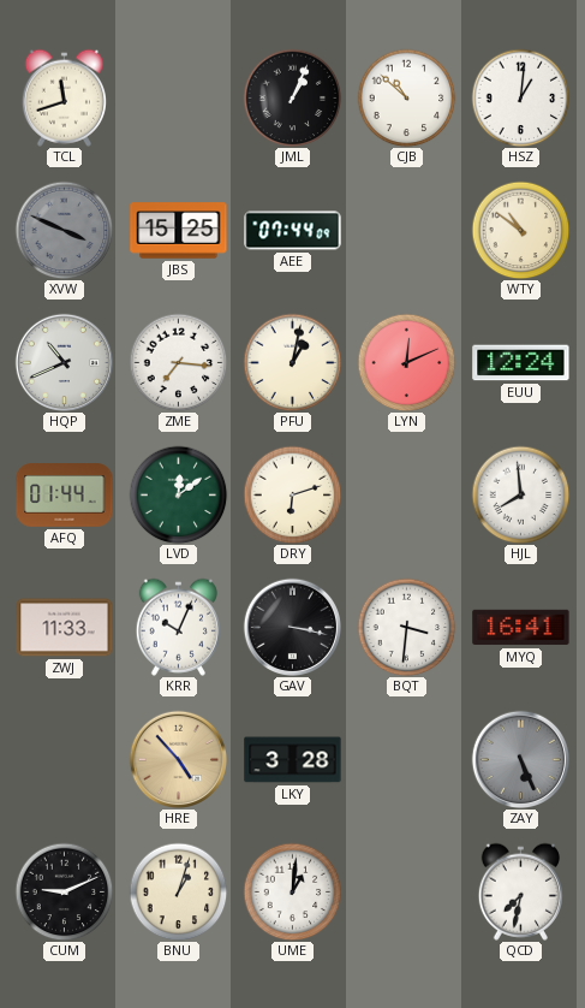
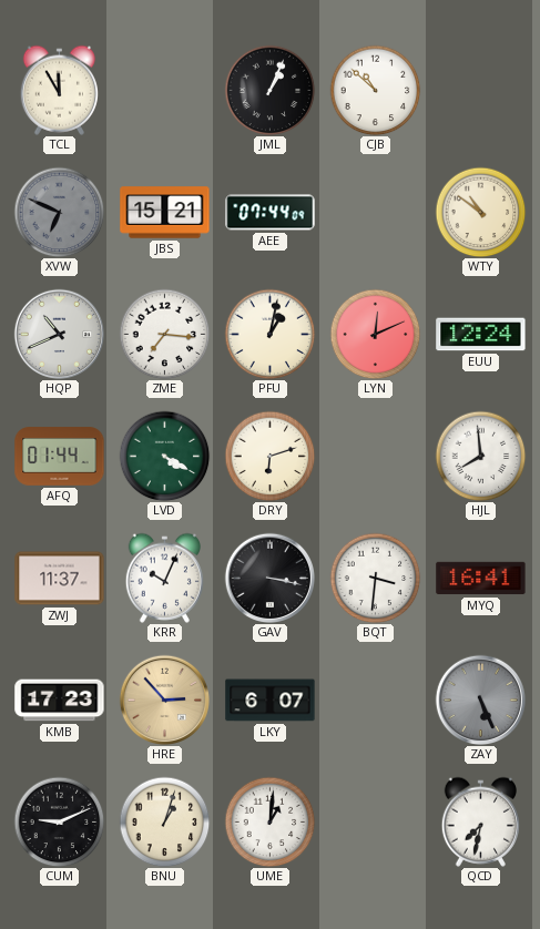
TCL: 11:42 -> 11:55 (59, 90)
HSZ: 1:01 -> none (520, 97)
XVW: 3:49 -> 6:49 (59, 212)
JBS: 15:25 -> 15:21 (165, 213)
LVD: 12:09 -> 4:20 (164, 456)
ZWJ: 11:33 -> 11:37 (60, 579)
KMB: none -> 17:23 (60, 701)
HRE: 4:53 -> 2:53 (164, 700)
LKY: 3:28 -> 6:07 (271, 701)
